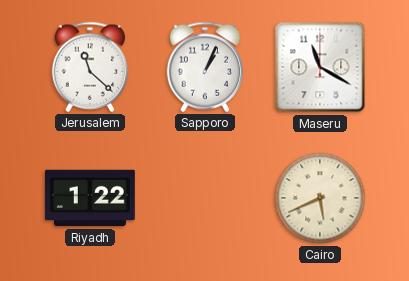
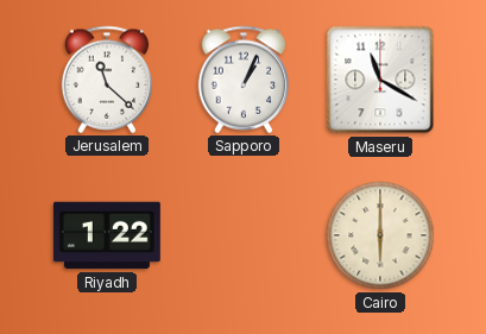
Cairo: 5:41 -> 6:00 (380, 235)
